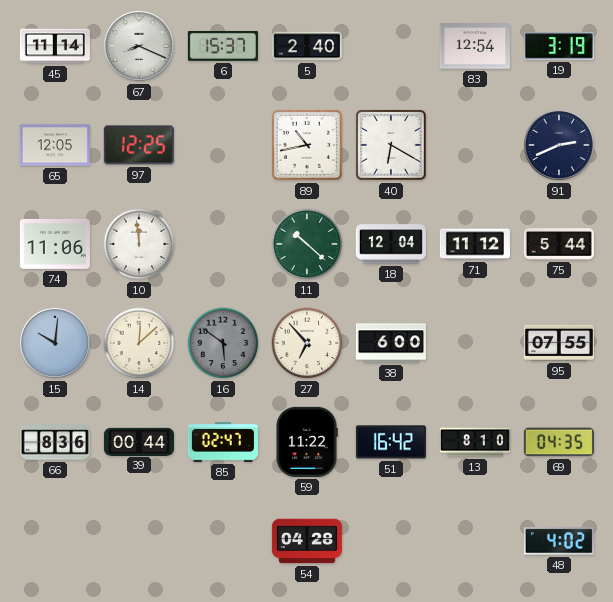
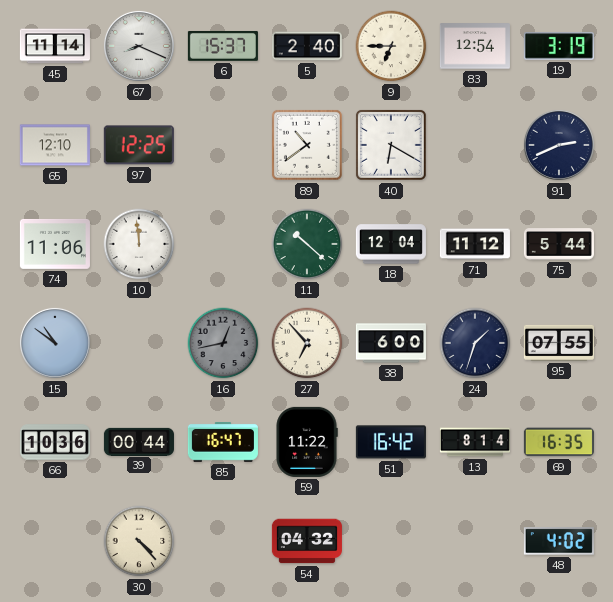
9: none -> 6:45 (391, 46)
65: 12:05 -> 12:10 (55, 145)
89: 10:43 -> 10:39 (307, 145)
15: 10:01 -> 10:51 (55, 343)
14: 12:08 -> none (139, 343)
16: 5:51 -> 12:43 (223, 343)
24: none -> 1:33 (475, 343)
66: 8:36 -> 10:36 (55, 442)
85: 02:47 -> 16:47 (223, 443)
13: 8:10 -> 8:14 (475, 442)
69: 04:35 -> 16:35 (559, 442)
30: none -> 4:23 (139, 541)
54: 04:28 -> 04:32 (307, 541)
